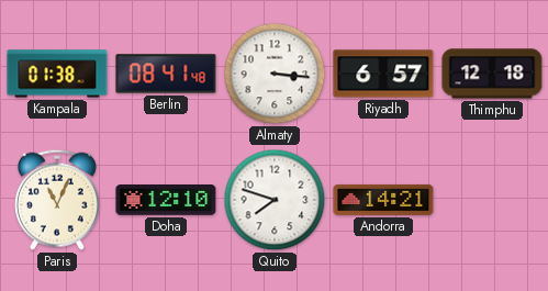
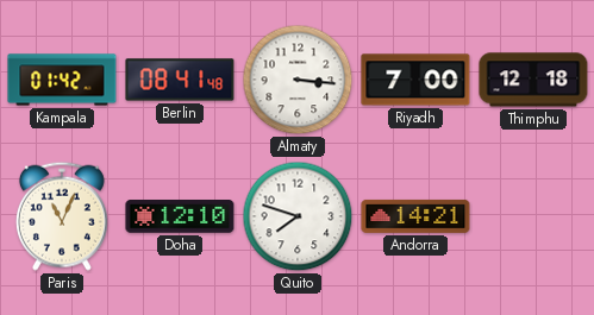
Kampala: 01:38 -> 01:42 (62, 80)
Riyadh: 6:57 -> 7:00 (415, 80)
